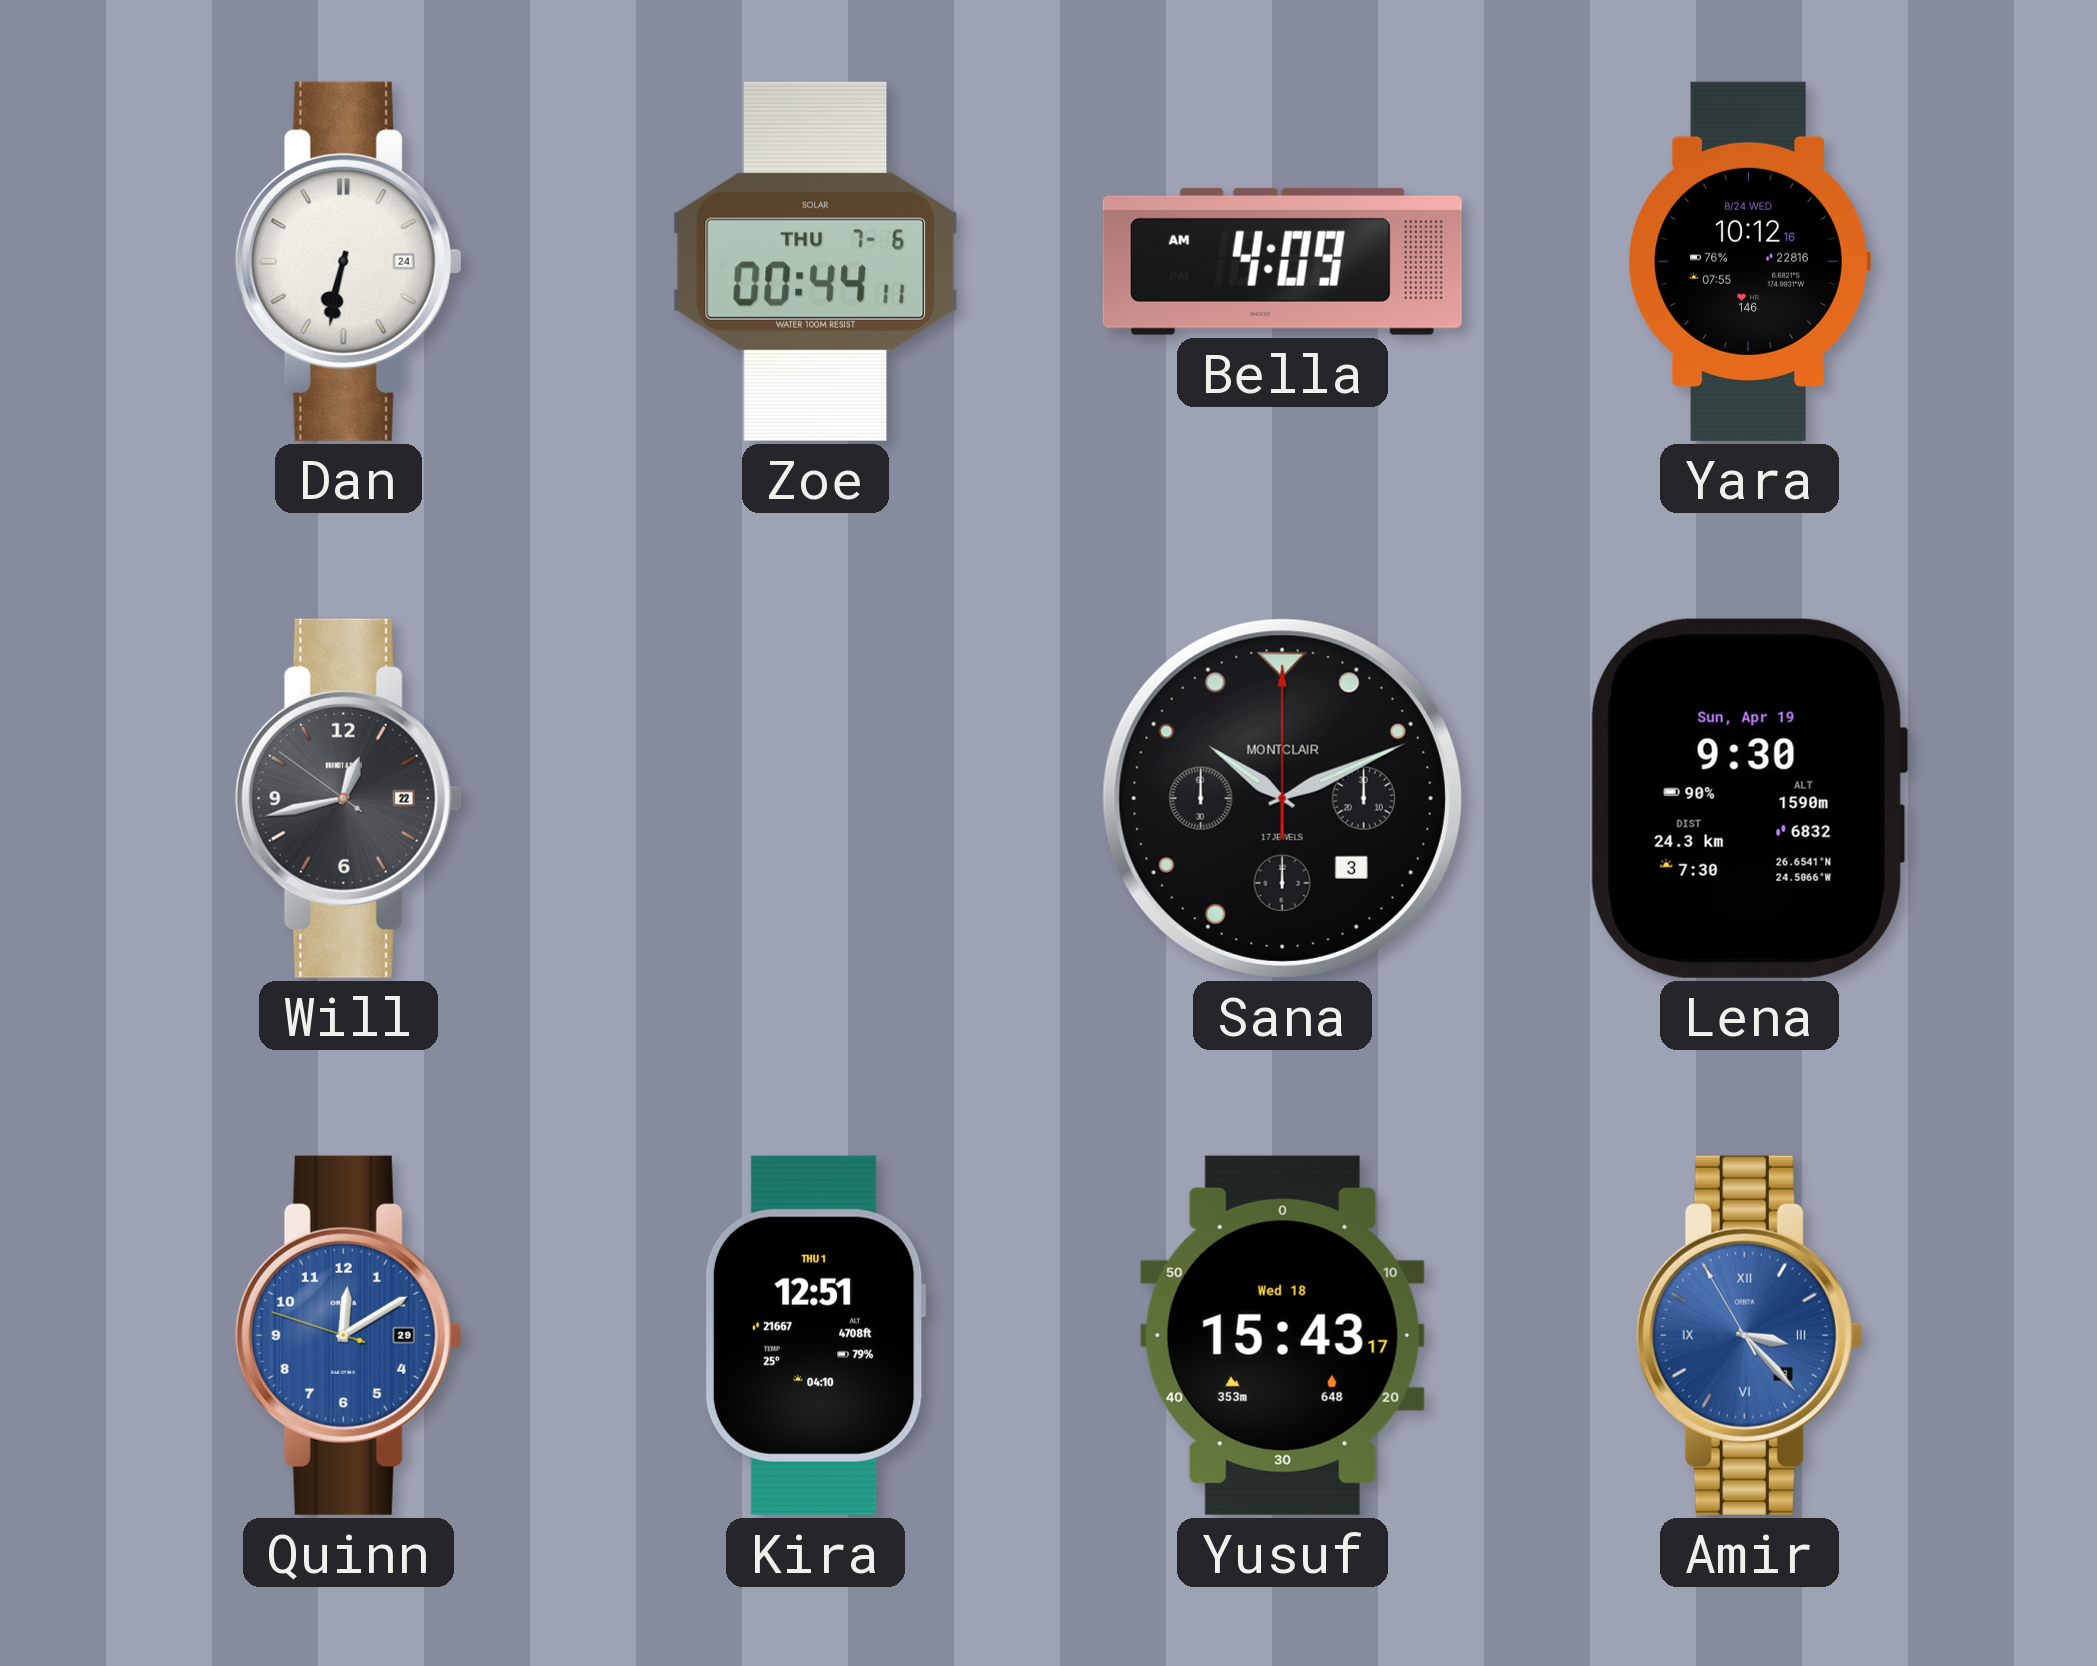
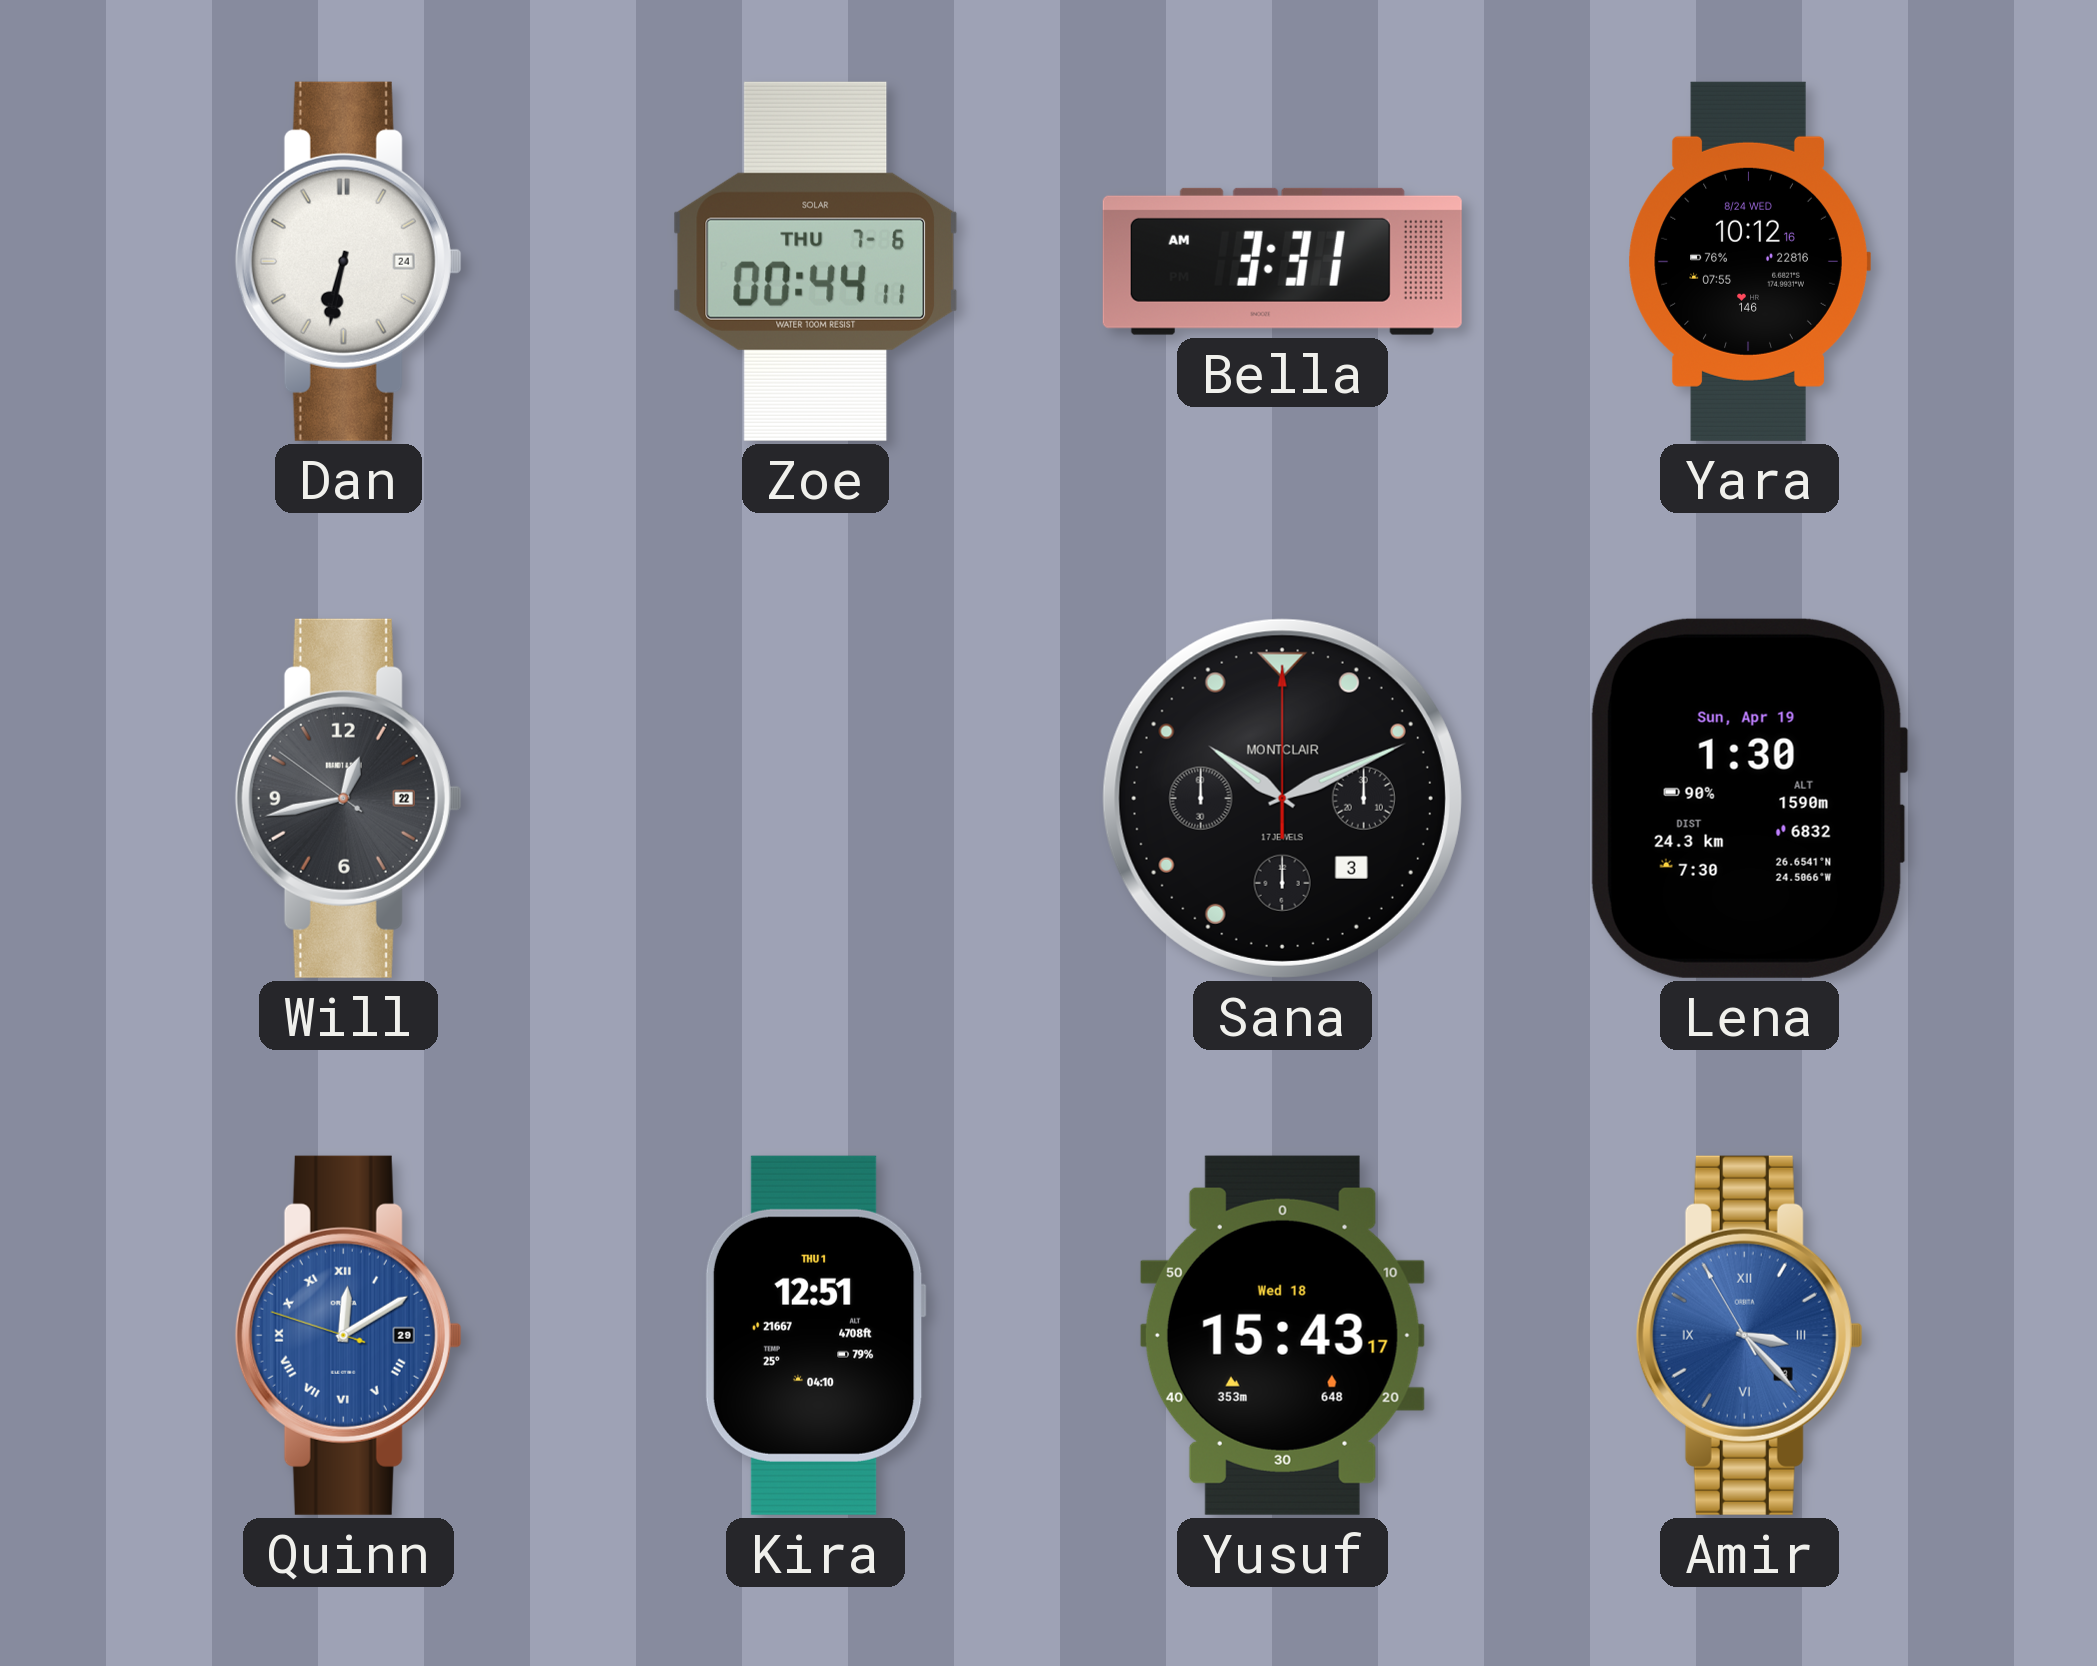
Bella: 4:09 -> 3:31 (1282, 261)
Lena: 9:30 -> 1:30 (1749, 798)
Quinn numerals: Arabic -> Roman (348, 1335)
